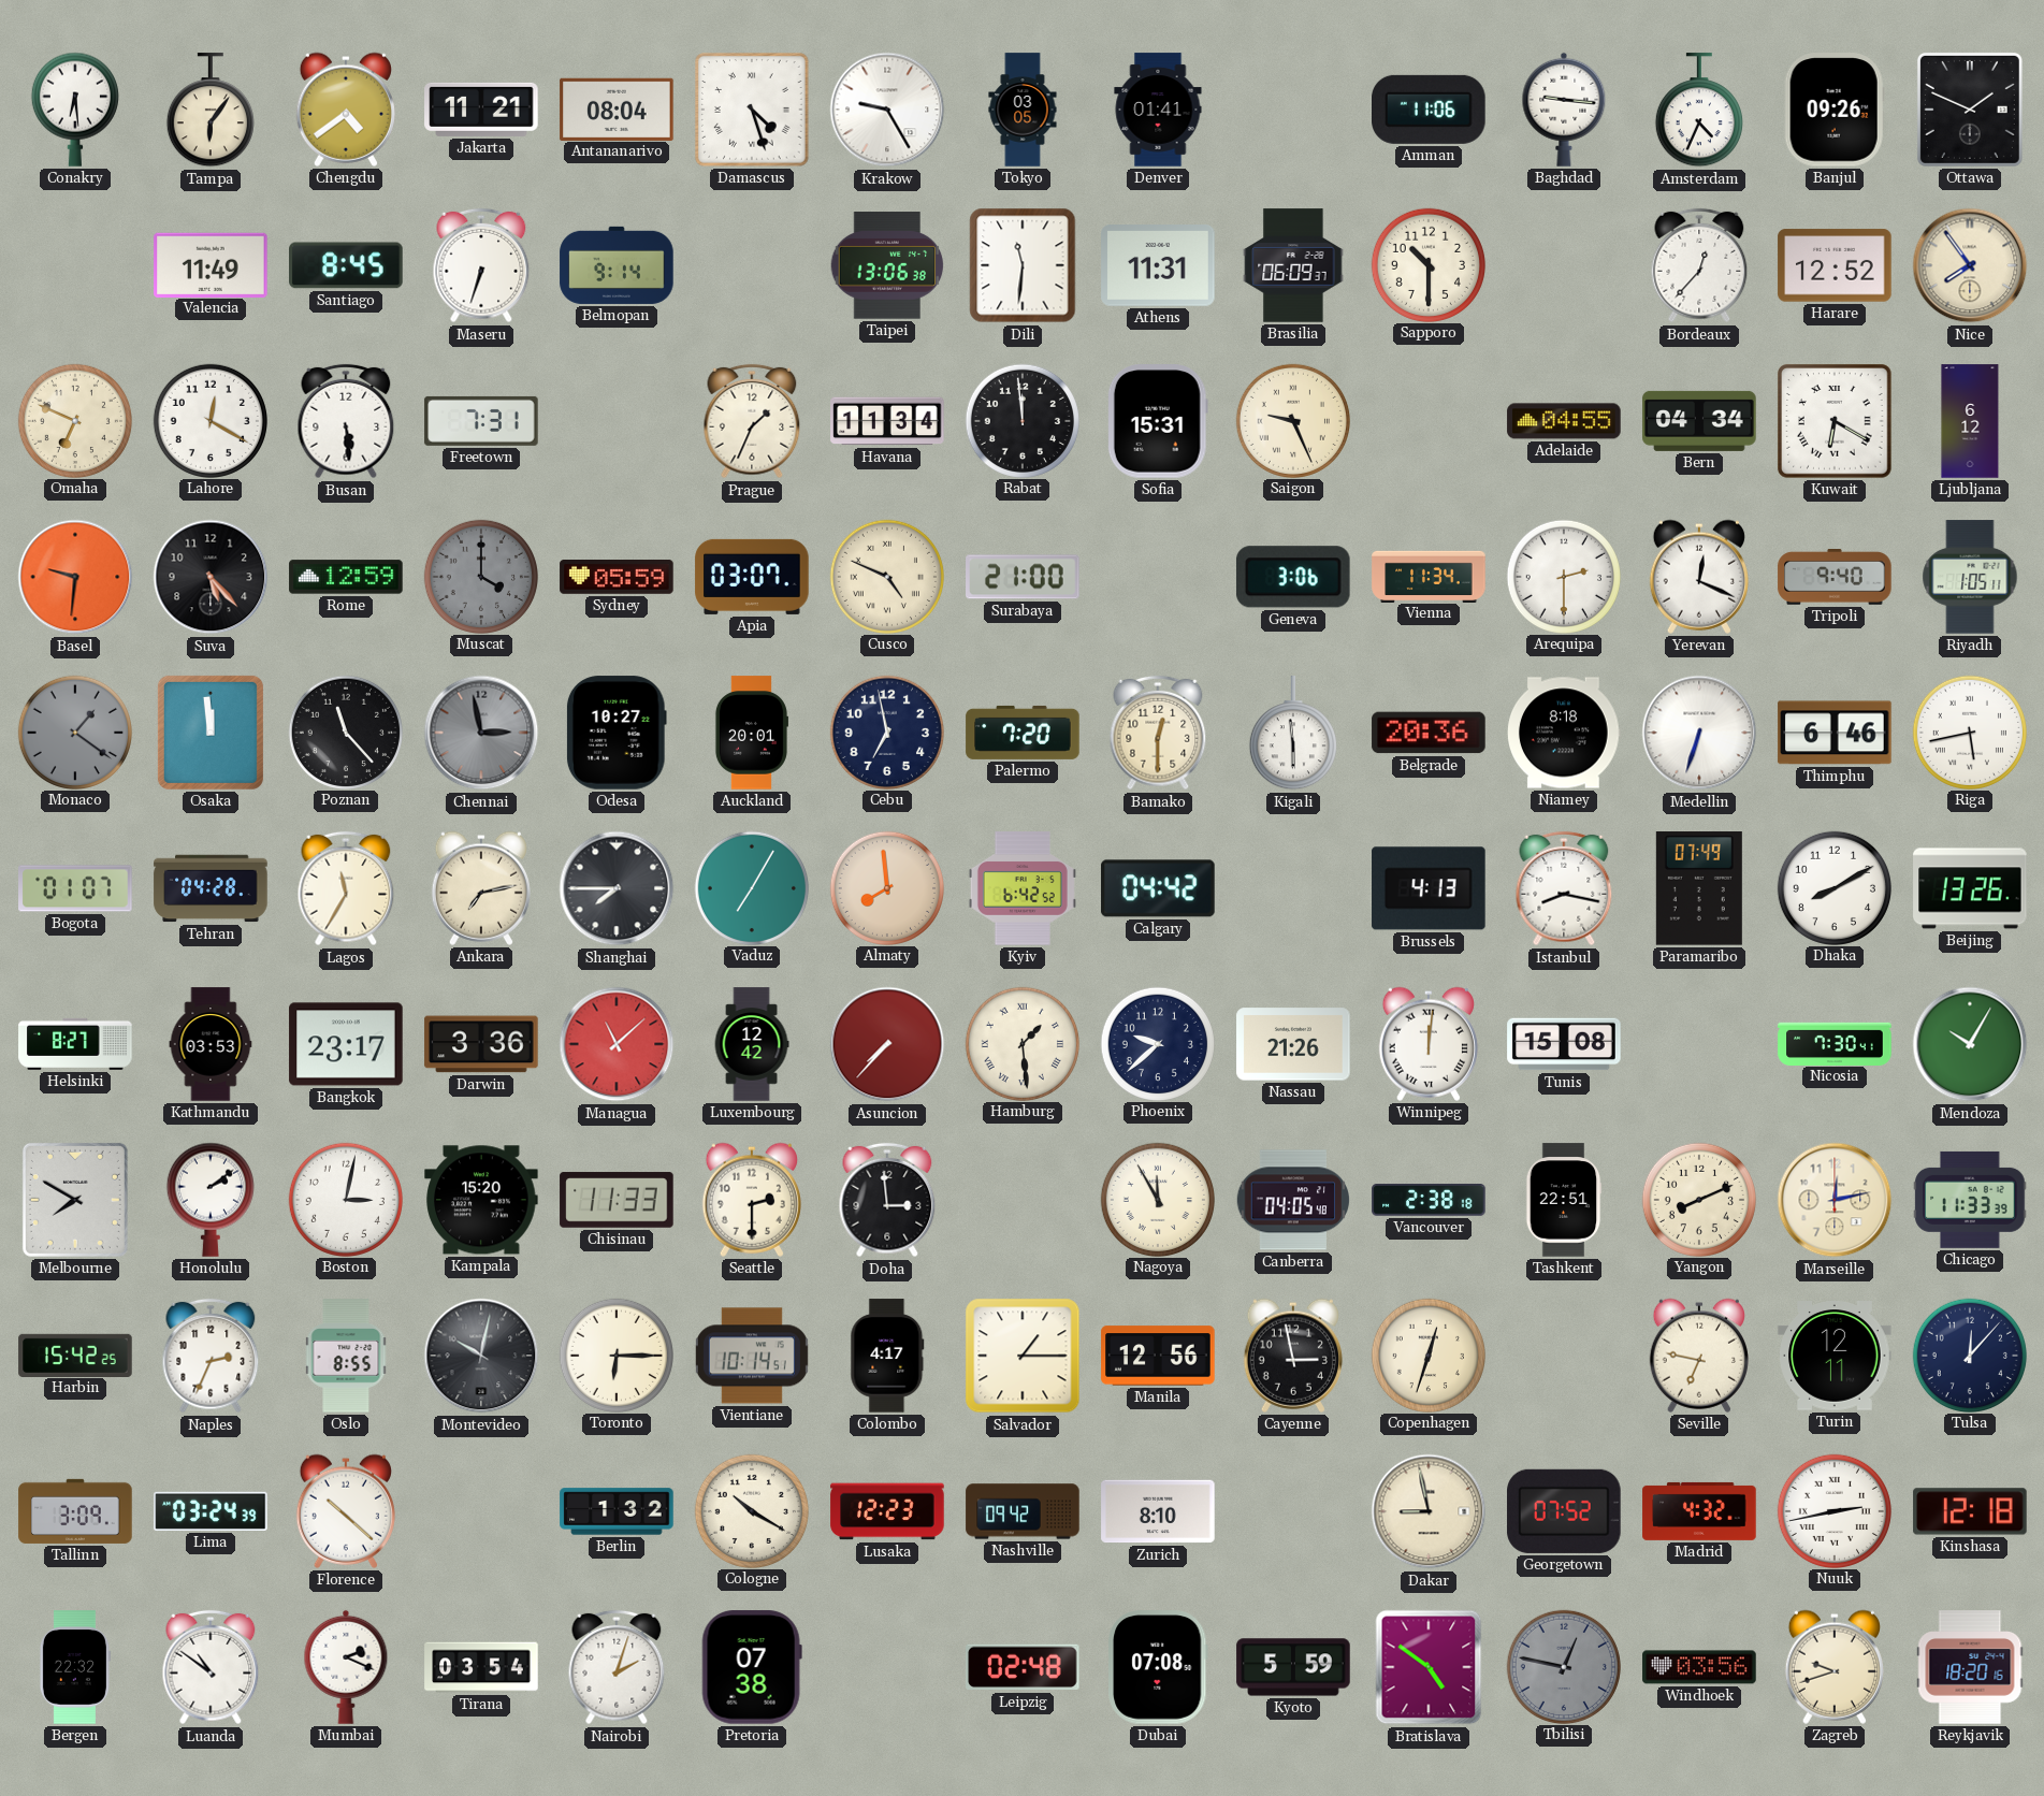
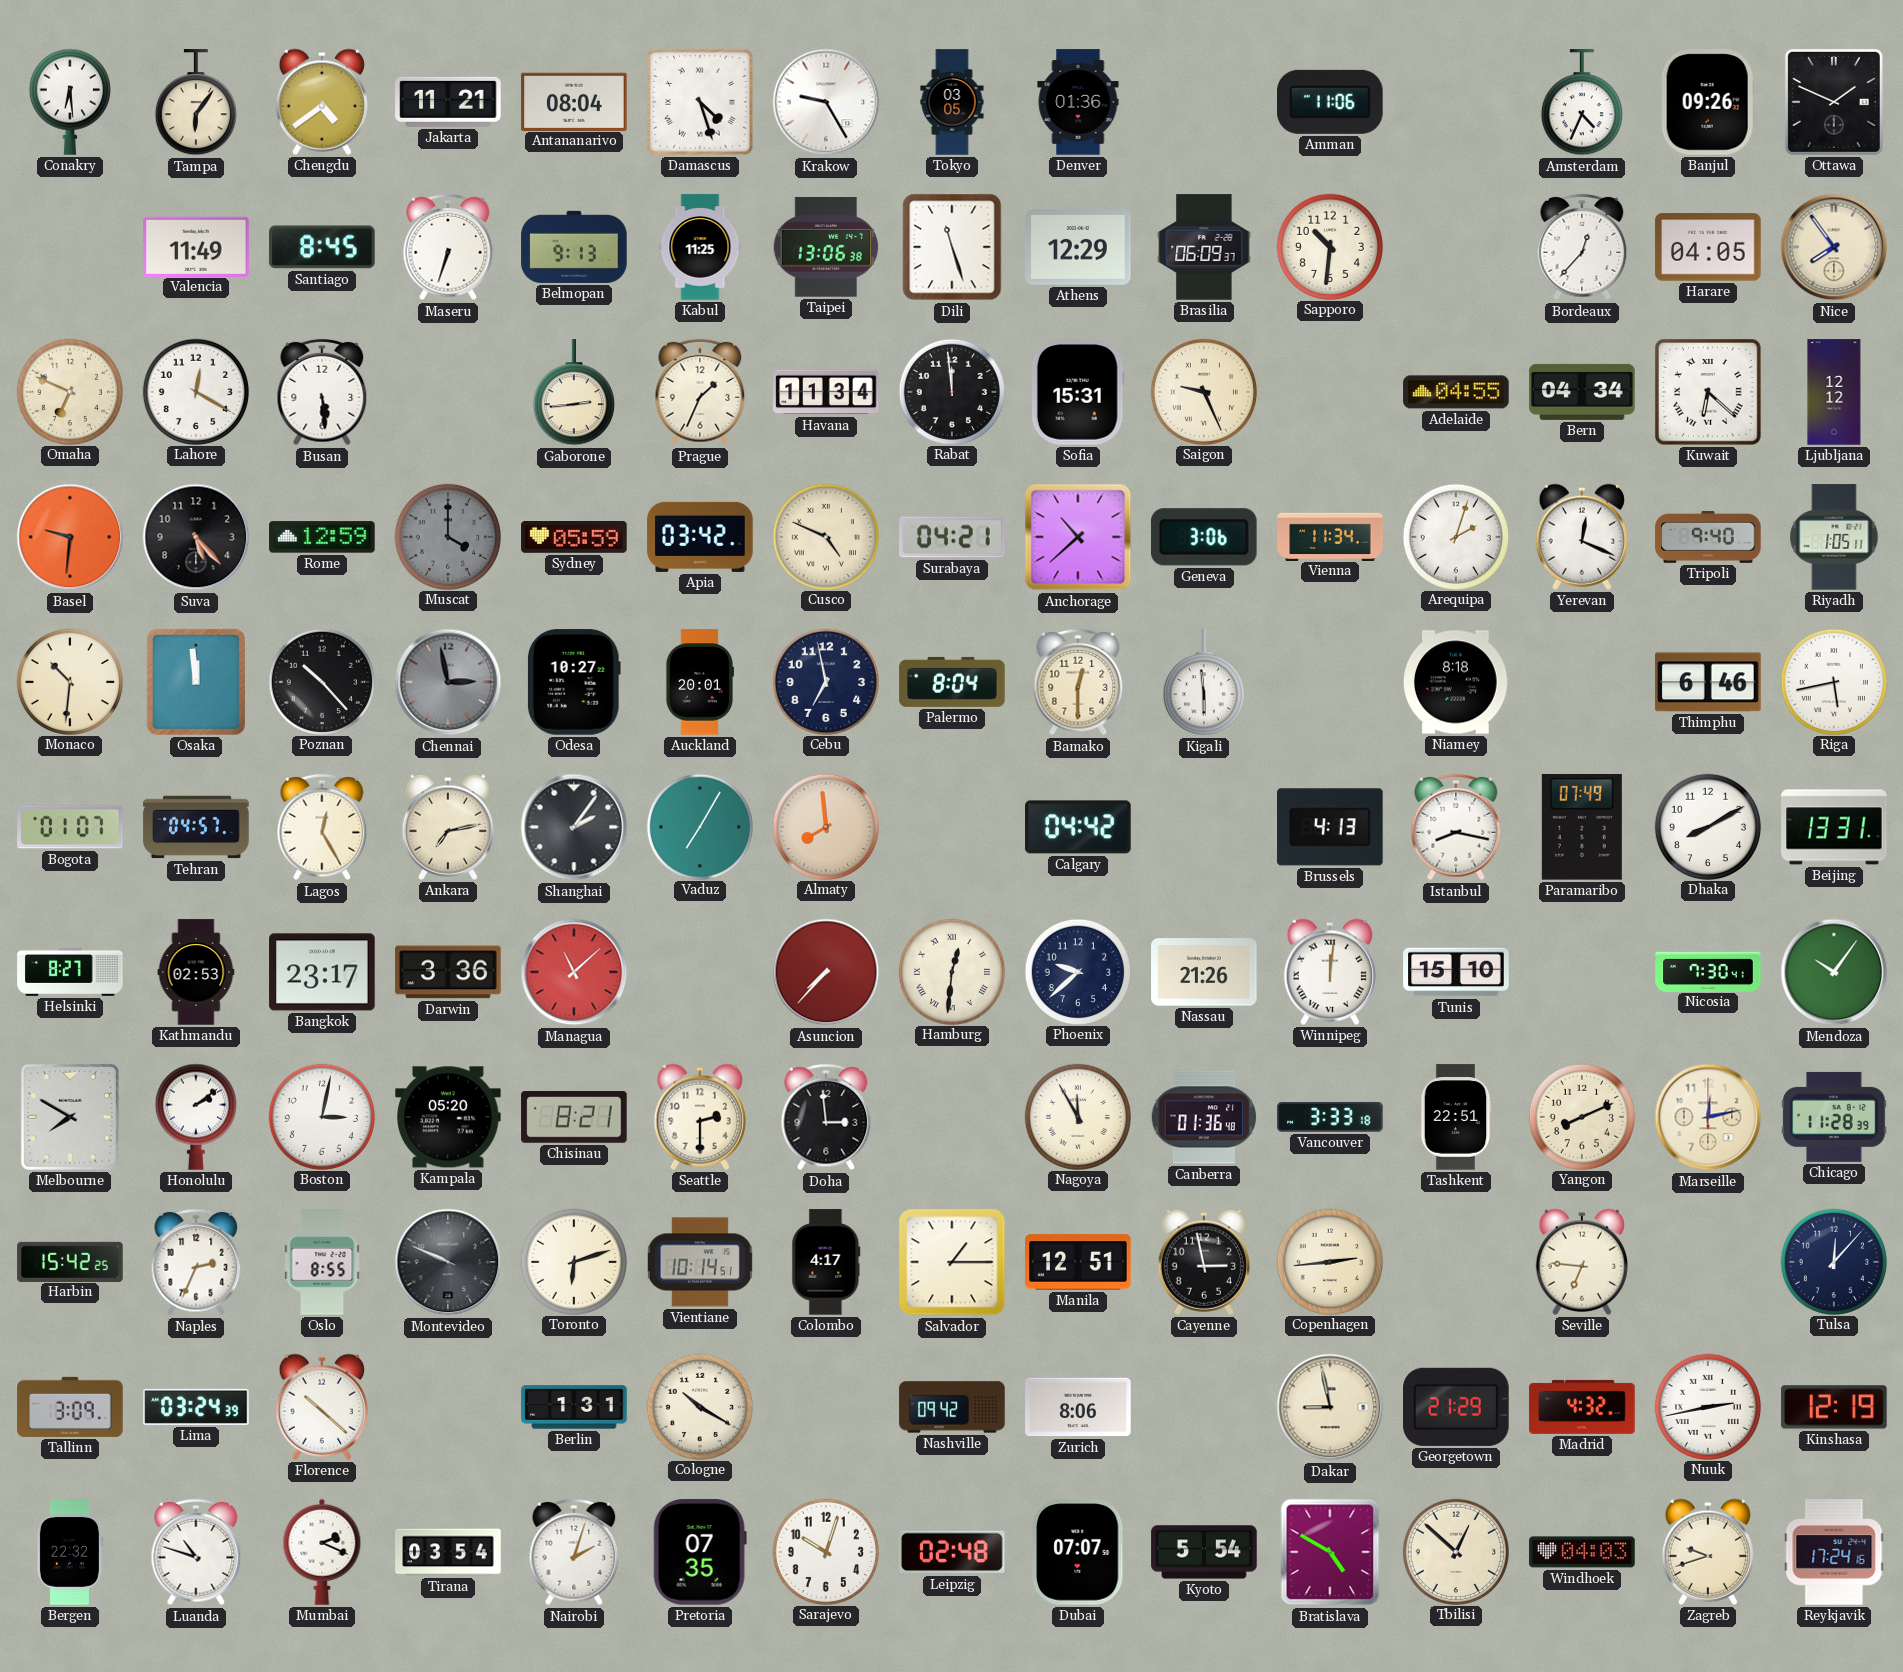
Denver: 01:41 -> 01:36 (1078, 102)
Baghdad: 9:16 -> none (1564, 110)
Belmopan: 9:14 -> 9:13 (574, 247)
Kabul: none -> 11:25 (700, 247)
Dili: 11:31 -> 11:27 (952, 247)
Athens: 11:31 -> 12:29 (1078, 248)
Sapporo: 10:30 -> 10:31 (1329, 246)
Harare: 12:52 -> 04:05 (1708, 247)
Freetown: 7:31 -> none (481, 421)
Gaborone: none -> 2:44 (574, 393)
Kuwait: 6:20 -> 6:22 (1708, 392)
Ljubljana: 6:12 -> 12:12 (1834, 392)
Apia: 03:07 -> 03:42 (700, 537)
Surabaya: 21:00 -> 04:21 (952, 537)
Anchorage: none -> 10:38 (1078, 537)
Arequipa: 2:30 -> 2:03 (1455, 536)
Monaco: 1:21 -> 10:31 (69, 681)
Monaco dial: grey -> cream (69, 681)
Poznan: 11:23 -> 10:23 (321, 681)
Palermo: 7:20 -> 8:04 (952, 682)
Belgrade: 20:36 -> none (1429, 733)
Medellin: 6:33 -> none (1699, 733)
Tehran: 04:28 -> 04:57 (196, 827)
Lagos: 11:35 -> 12:25 (322, 827)
Shanghai: 7:45 -> 2:06 (574, 827)
Kyiv: 6:42 -> none (1023, 888)
Beijing: 13:26 -> 13:31 (1834, 827)
Kathmandu: 03:53 -> 02:53 (196, 972)
Luxembourg: 12:42 -> none (752, 1044)
Hamburg: 1:29 -> 12:31 (951, 971)
Tunis: 15:08 -> 15:10 (1456, 972)
Mendoza: 10:05 -> 10:06 (1834, 972)
Kampala: 15:20 -> 05:20 (448, 1117)
Chisinau: 11:33 -> 8:21 (574, 1117)
Canberra: 04:05 -> 01:36 (1203, 1117)
Vancouver: 2:38 -> 3:33 (1330, 1117)
Chicago: 11:33 -> 11:28 (1834, 1117)
Montevideo: 10:02 -> 9:49 (448, 1262)
Toronto: 6:15 -> 6:12 (573, 1261)
Manila: 12:56 -> 12:51 (1078, 1262)
Copenhagen: 12:33 -> 2:44 (1329, 1261)
Seville: 6:47 -> 6:46 (1582, 1262)
Turin: 12:11 -> none (1835, 1357)
Berlin: 1:32 -> 1:31 (574, 1407)
Lusaka: 12:23 -> none (887, 1511)
Zurich: 8:10 -> 8:06 (1078, 1407)
Georgetown: 07:52 -> 21:29 (1456, 1407)
Kinshasa: 12:18 -> 12:19 (1834, 1407)
Luanda: 10:51 -> 10:48 (196, 1552)
Pretoria: 07:38 -> 07:35 (700, 1552)
Sarajevo: none -> 10:03 (825, 1551)
Dubai: 07:08 -> 07:07 (1079, 1552)
Kyoto: 5:59 -> 5:54 (1204, 1552)
Bratislava: 4:51 -> 4:50 (1330, 1552)
Tbilisi: 12:47 -> 12:52 (1455, 1551)
Tbilisi dial: grey -> cream (1455, 1551)
Windhoek: 03:56 -> 04:03 (1582, 1552)
Reykjavik: 18:20 -> 17:24 (1834, 1552)
